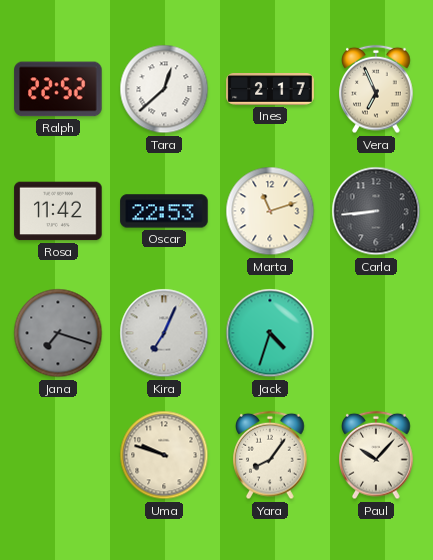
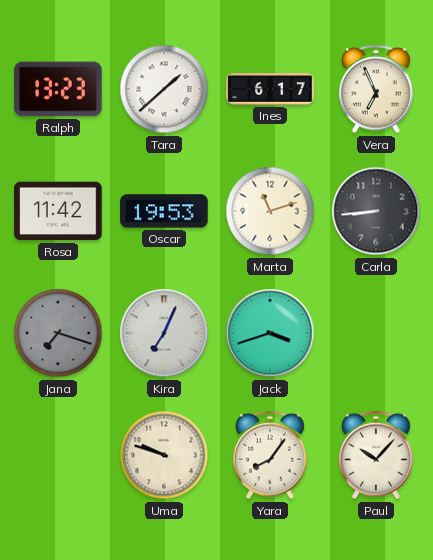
Ralph: 22:52 -> 13:23 (58, 89)
Tara: 12:38 -> 1:38 (164, 89)
Ines: 2:17 -> 6:17 (270, 90)
Oscar: 22:53 -> 19:53 (164, 211)
Jack: 4:33 -> 3:42 (270, 333)
